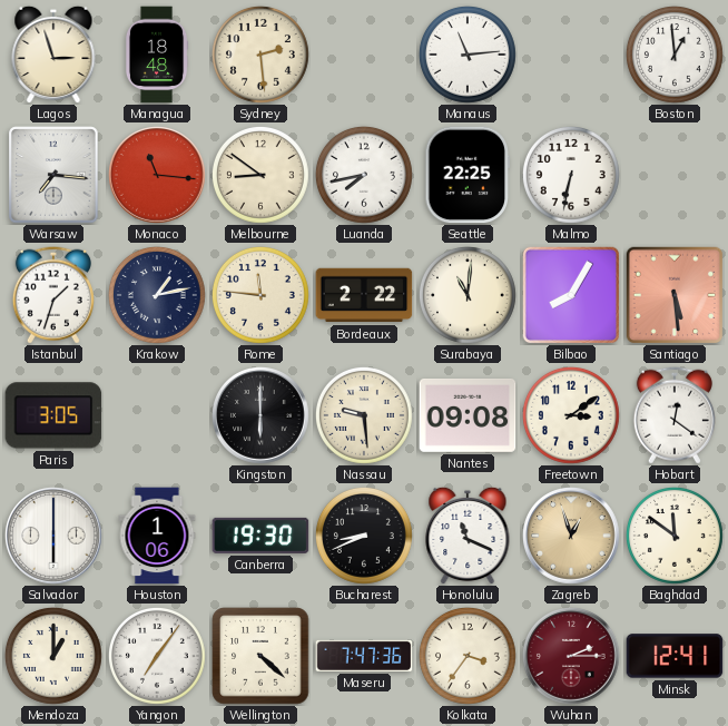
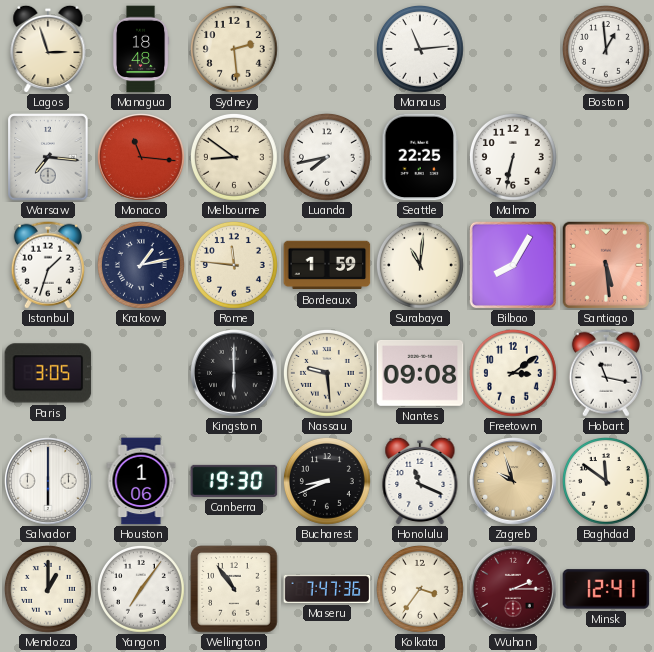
Bordeaux: 2:22 -> 1:59 (327, 265)
Hobart: 12:21 -> 11:17 (606, 373)
Zagreb: 12:57 -> 9:57 (514, 482)
Wellington: 4:22 -> 10:54 (234, 589)
